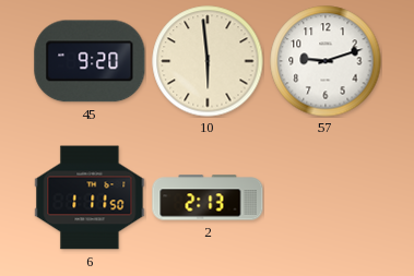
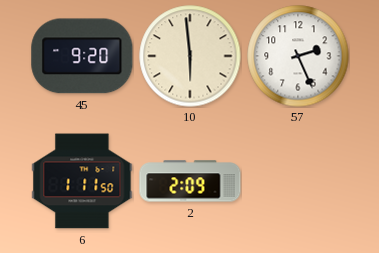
57: 9:12 -> 2:26 (298, 56)
2: 2:13 -> 2:09 (190, 181)
